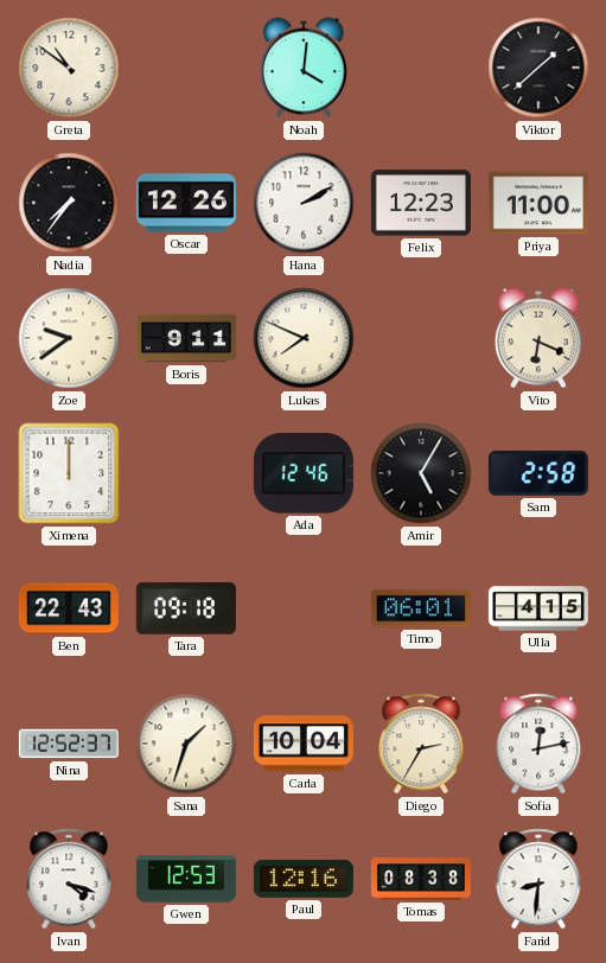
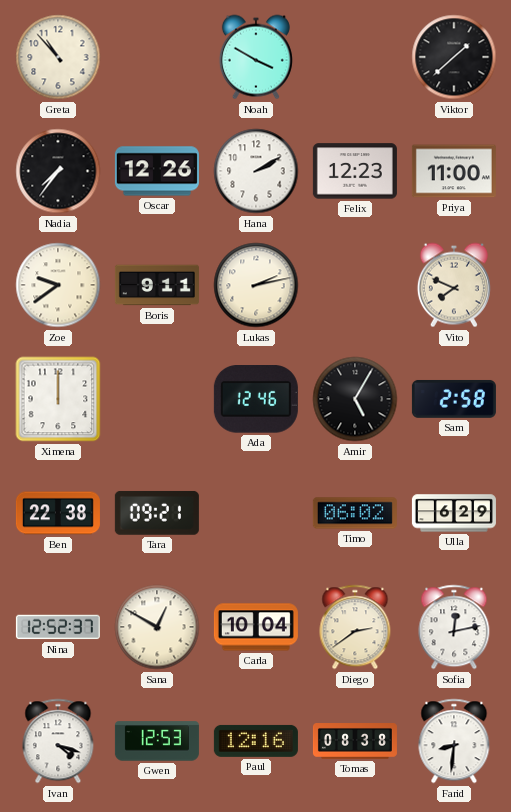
Greta: 10:51 -> 10:53 (58, 57)
Noah: 4:01 -> 3:50 (256, 57)
Lukas: 7:49 -> 2:13 (256, 285)
Vito: 6:19 -> 7:49 (454, 285)
Ben: 22:43 -> 22:38 (58, 513)
Tara: 09:18 -> 09:21 (157, 513)
Timo: 06:01 -> 06:02 (355, 513)
Ulla: 4:15 -> 6:29 (454, 513)
Sana: 1:33 -> 12:50 (157, 627)
Diego: 2:35 -> 2:39 (355, 627)
